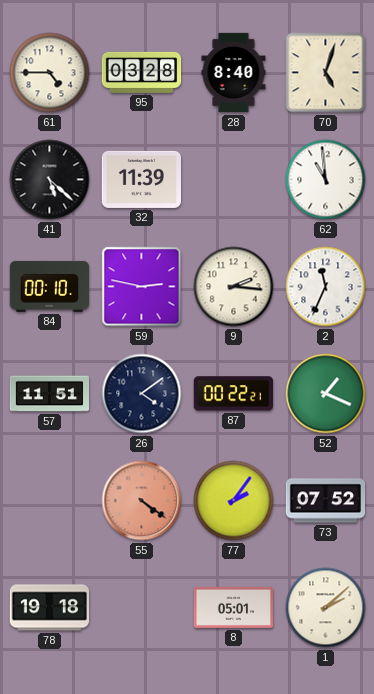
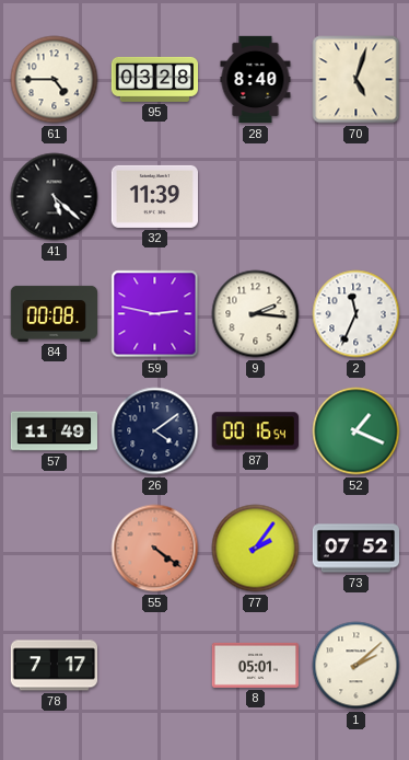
62: 10:59 -> none (326, 180)
84: 00:10 -> 00:08 (54, 313)
57: 11:51 -> 11:49 (55, 431)
87: 00:22 -> 00:16 (255, 431)
78: 19:18 -> 7:17 (54, 666)
